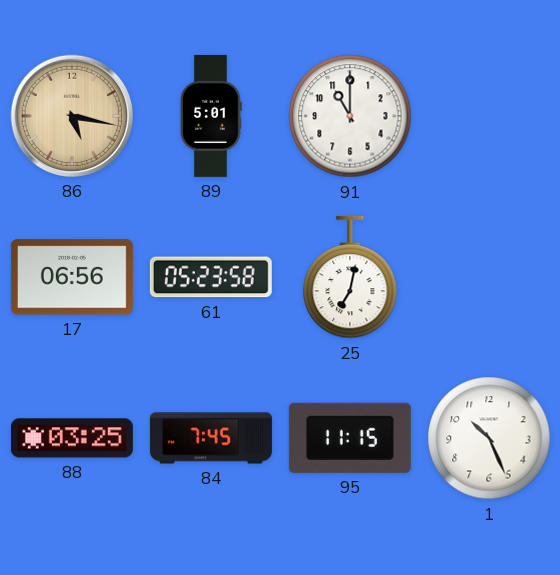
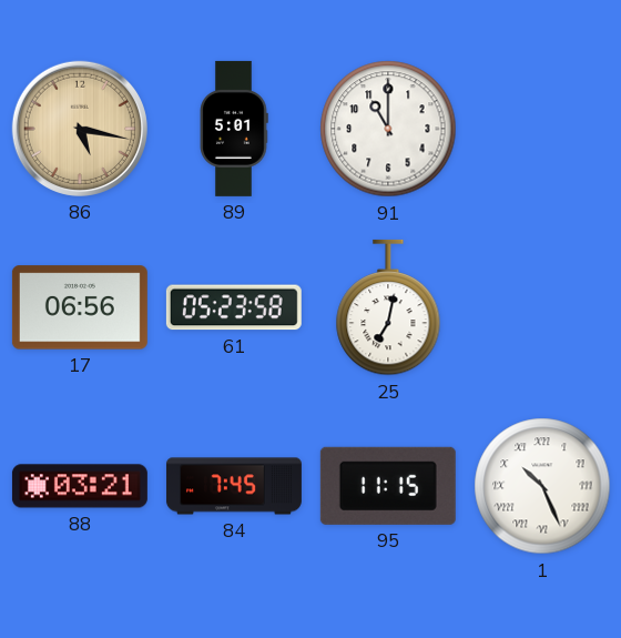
88: 03:25 -> 03:21 (80, 486)
1 numerals: Arabic -> Roman (542, 486)
